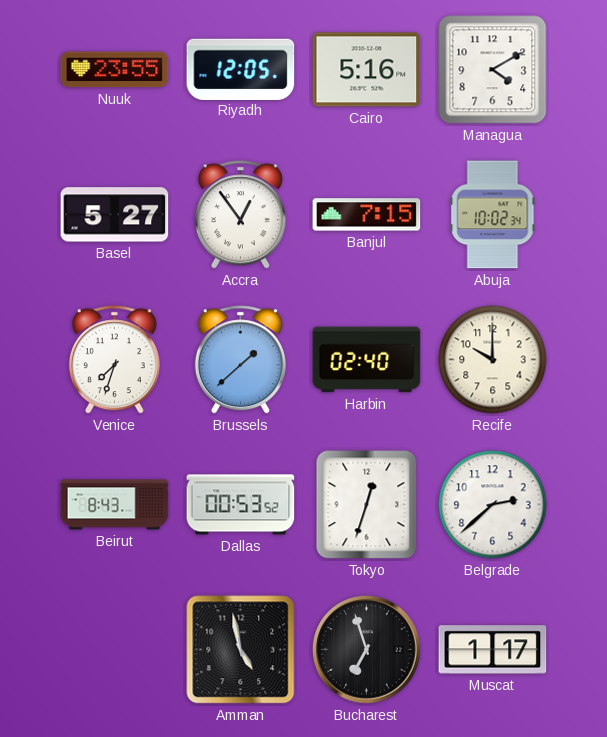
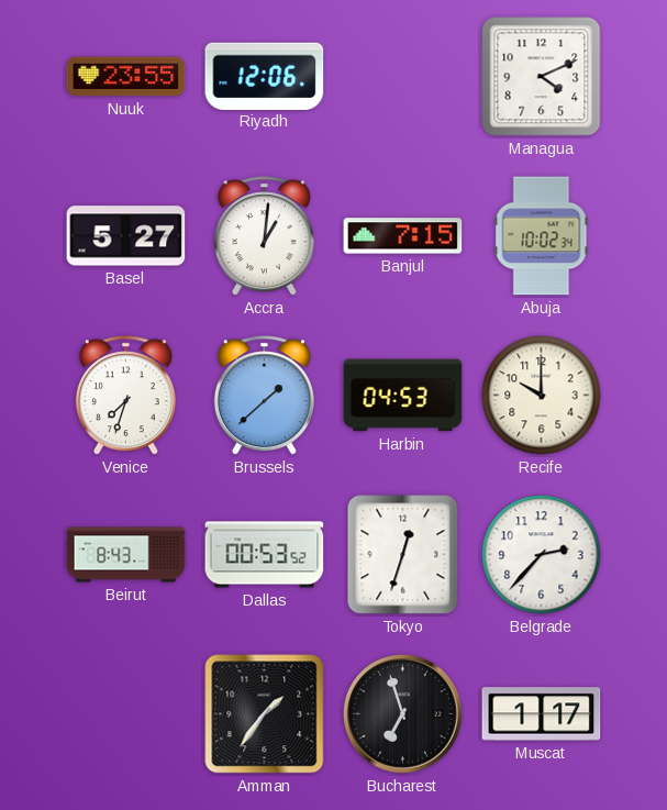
Riyadh: 12:05 -> 12:06 (265, 76)
Cairo: 5:16 -> none (367, 70)
Managua: 4:10 -> 4:11 (542, 77)
Accra: 12:54 -> 1:01 (264, 236)
Harbin: 02:40 -> 04:53 (403, 396)
Belgrade: 2:38 -> 2:37 (542, 555)
Amman: 4:58 -> 1:36 (265, 714)
